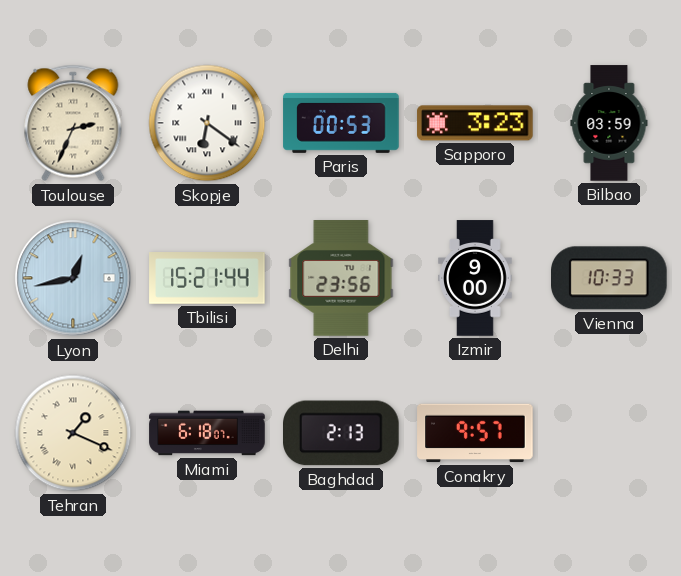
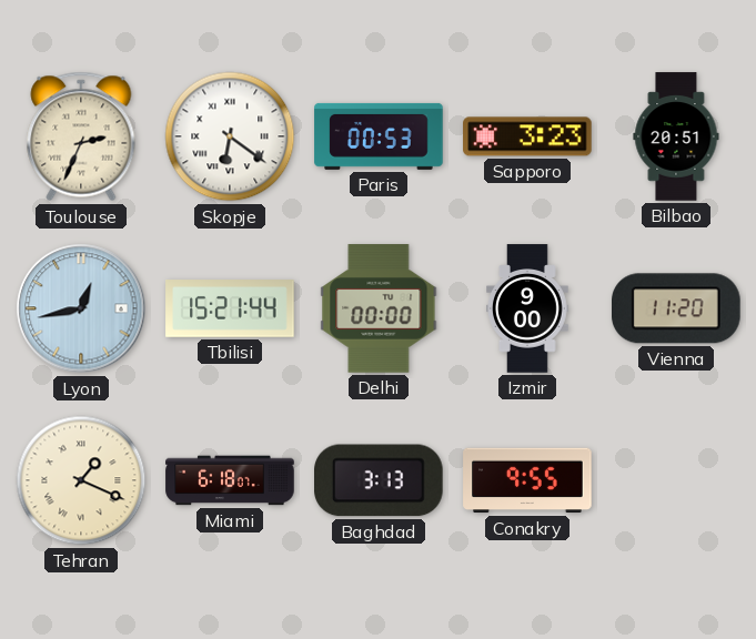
Bilbao: 03:59 -> 20:51 (676, 136)
Delhi: 23:56 -> 00:00 (379, 308)
Vienna: 10:33 -> 11:20 (677, 308)
Baghdad: 2:13 -> 3:13 (380, 480)
Conakry: 9:57 -> 9:55 (527, 480)
